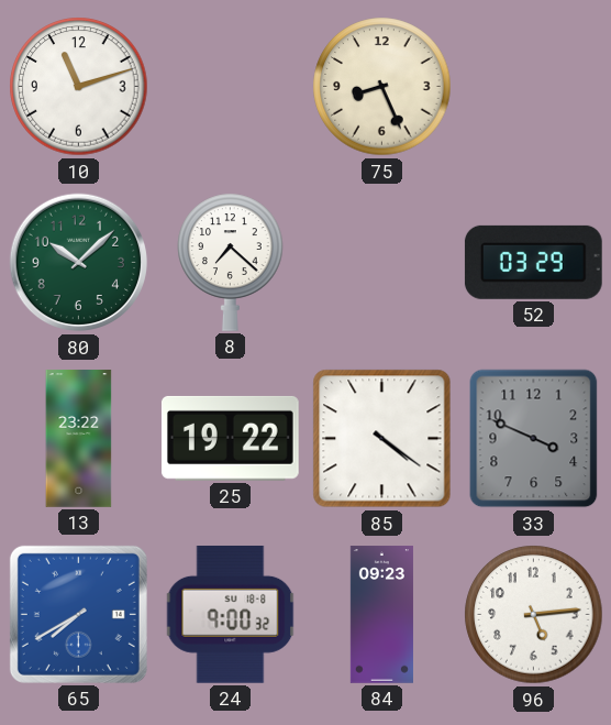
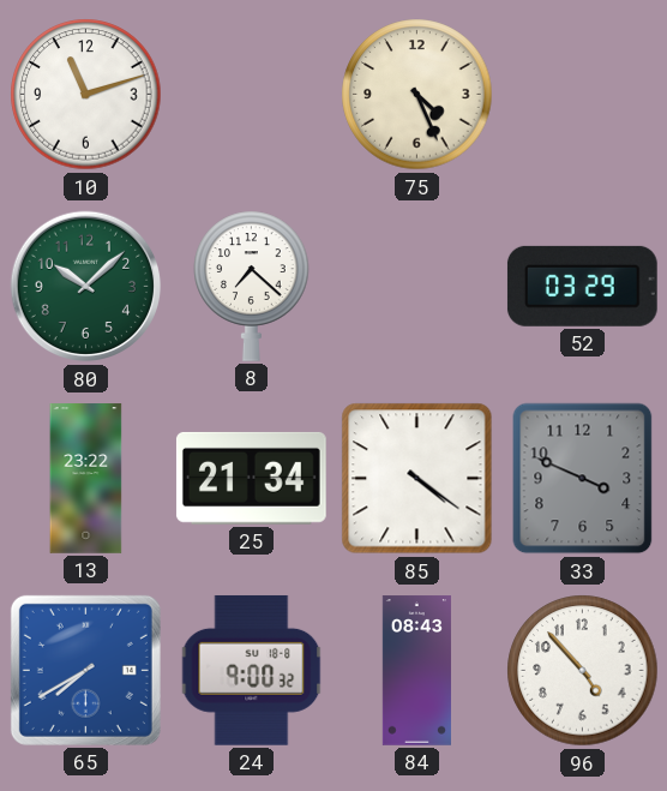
75: 8:26 -> 4:26 (417, 95)
25: 19:22 -> 21:34 (251, 478)
84: 09:23 -> 08:43 (416, 671)
96: 5:14 -> 4:53 (583, 671)
